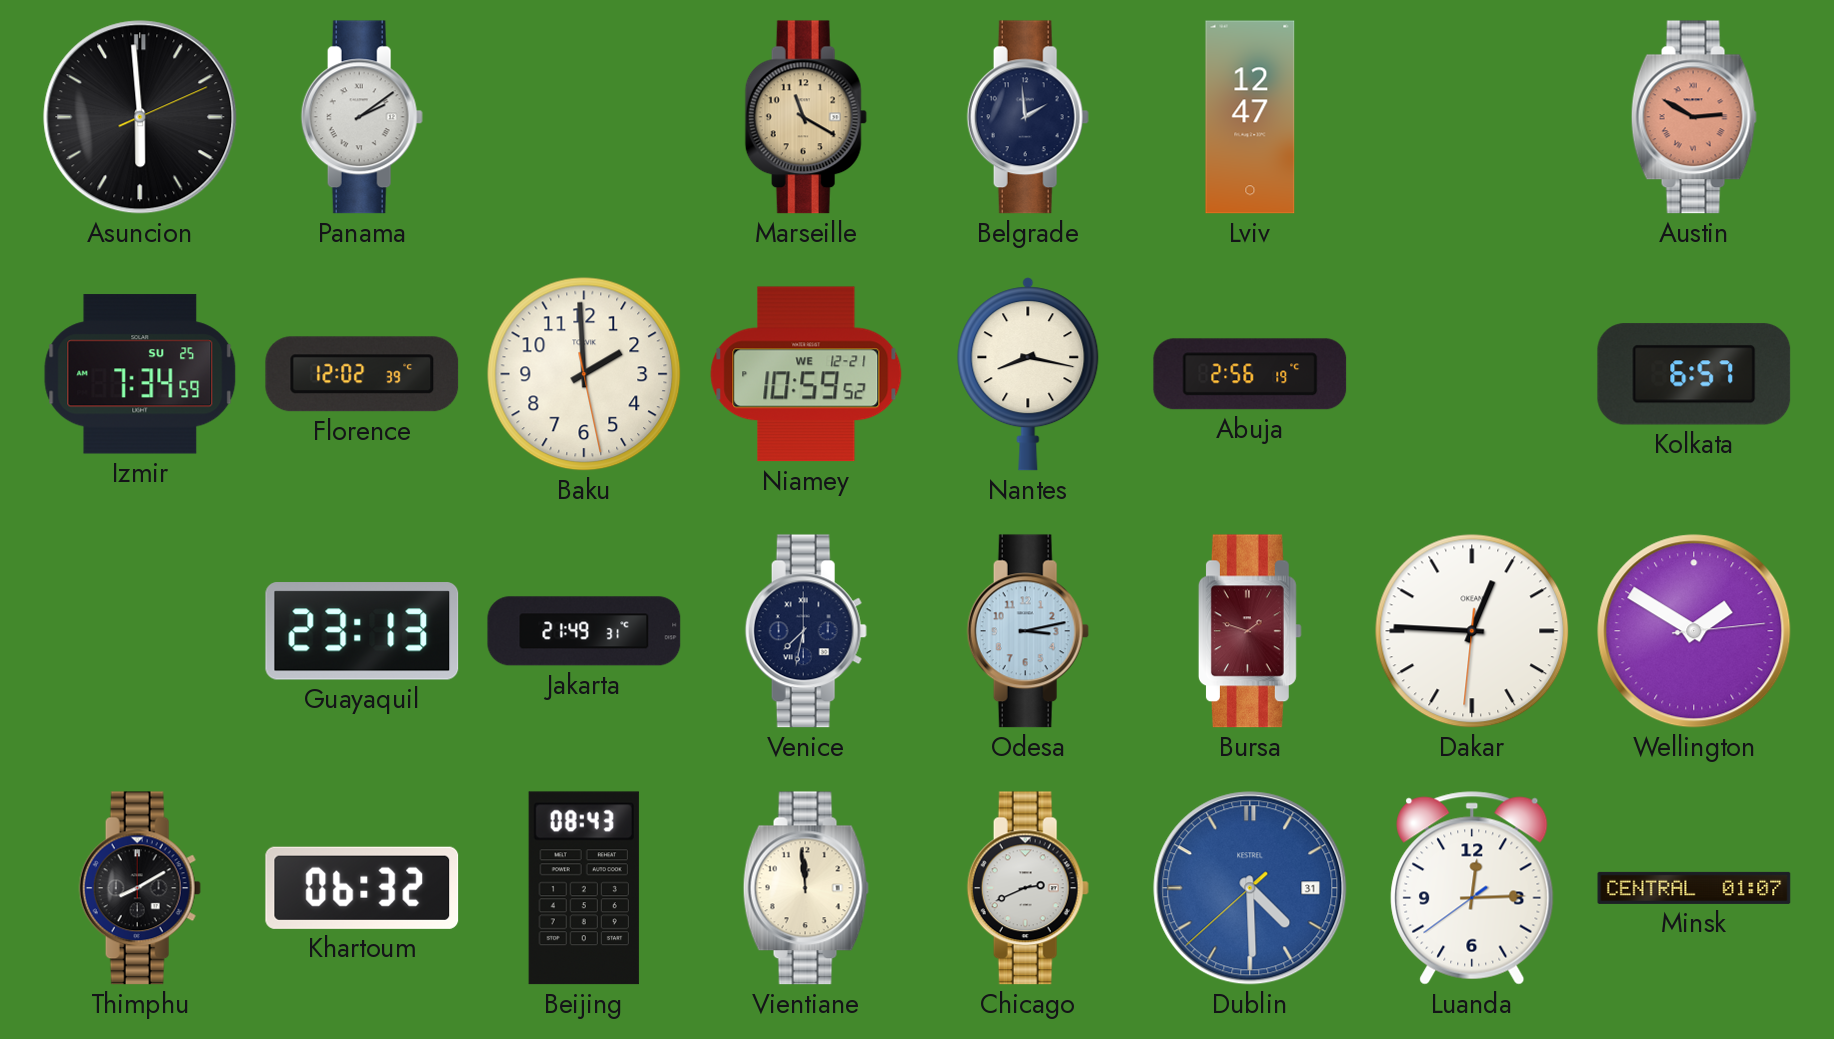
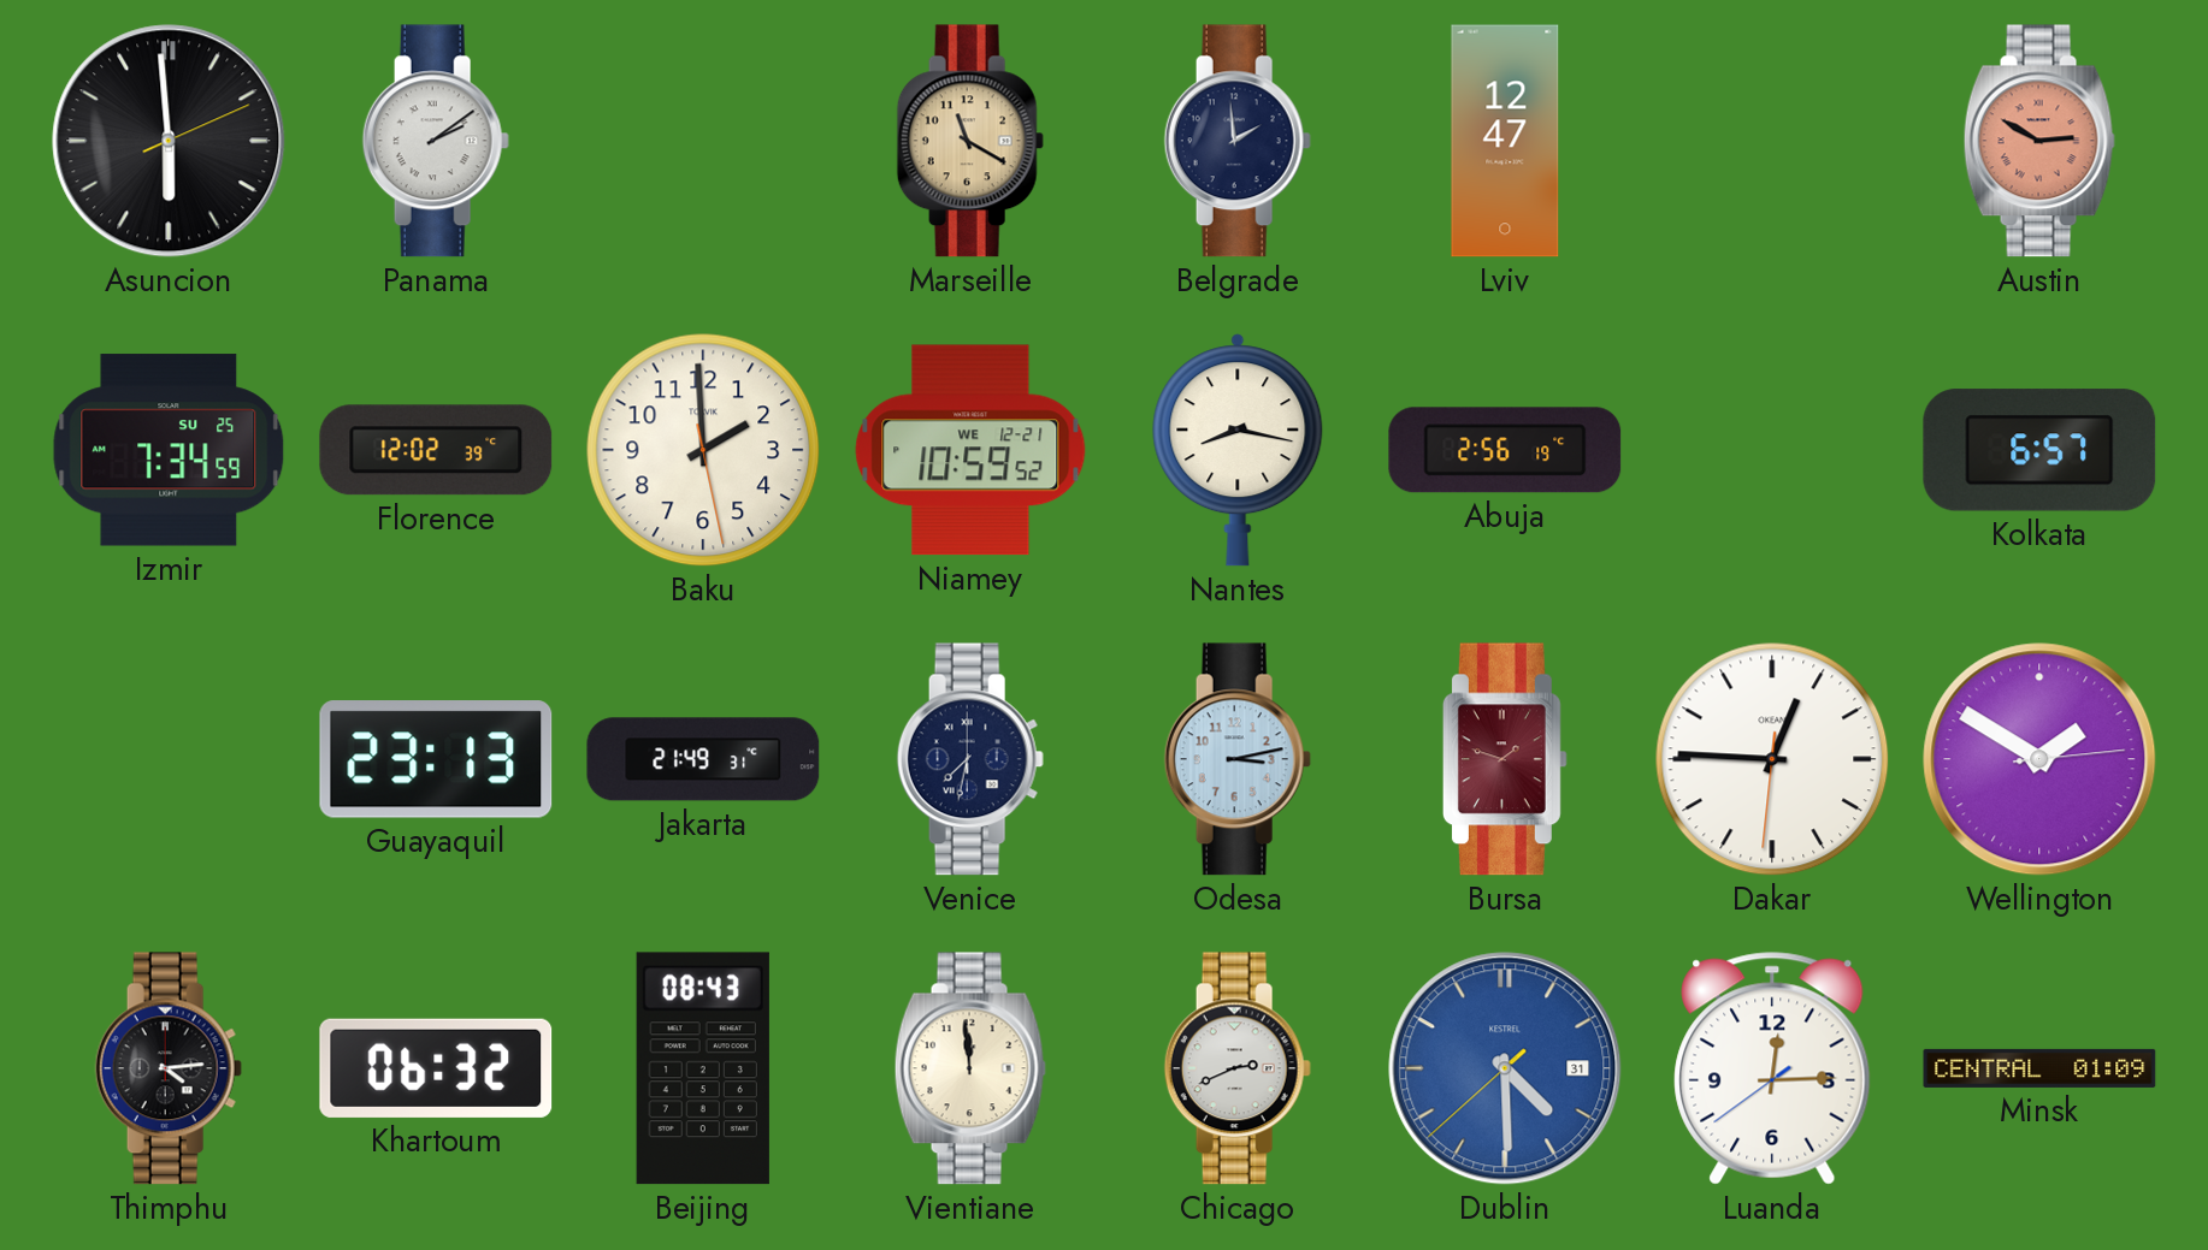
Thimphu: 8:10 -> 4:14 (169, 1068)
Minsk: 01:07 -> 01:09 (2039, 1068)
